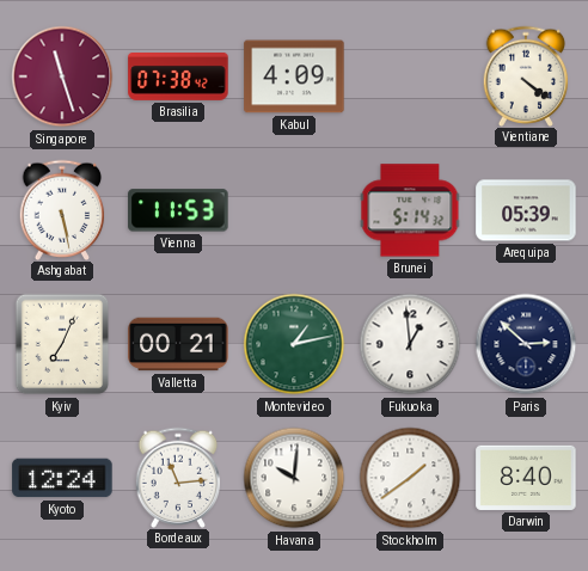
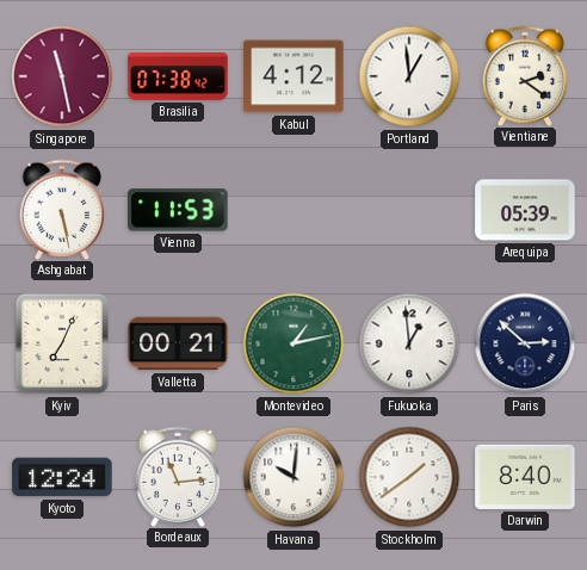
Singapore: 11:27 -> 11:28 (62, 76)
Kabul: 4:09 -> 4:12 (293, 76)
Portland: none -> 12:59 (409, 76)
Vientiane: 4:21 -> 2:21 (525, 75)
Brunei: 5:14 -> none (410, 210)
